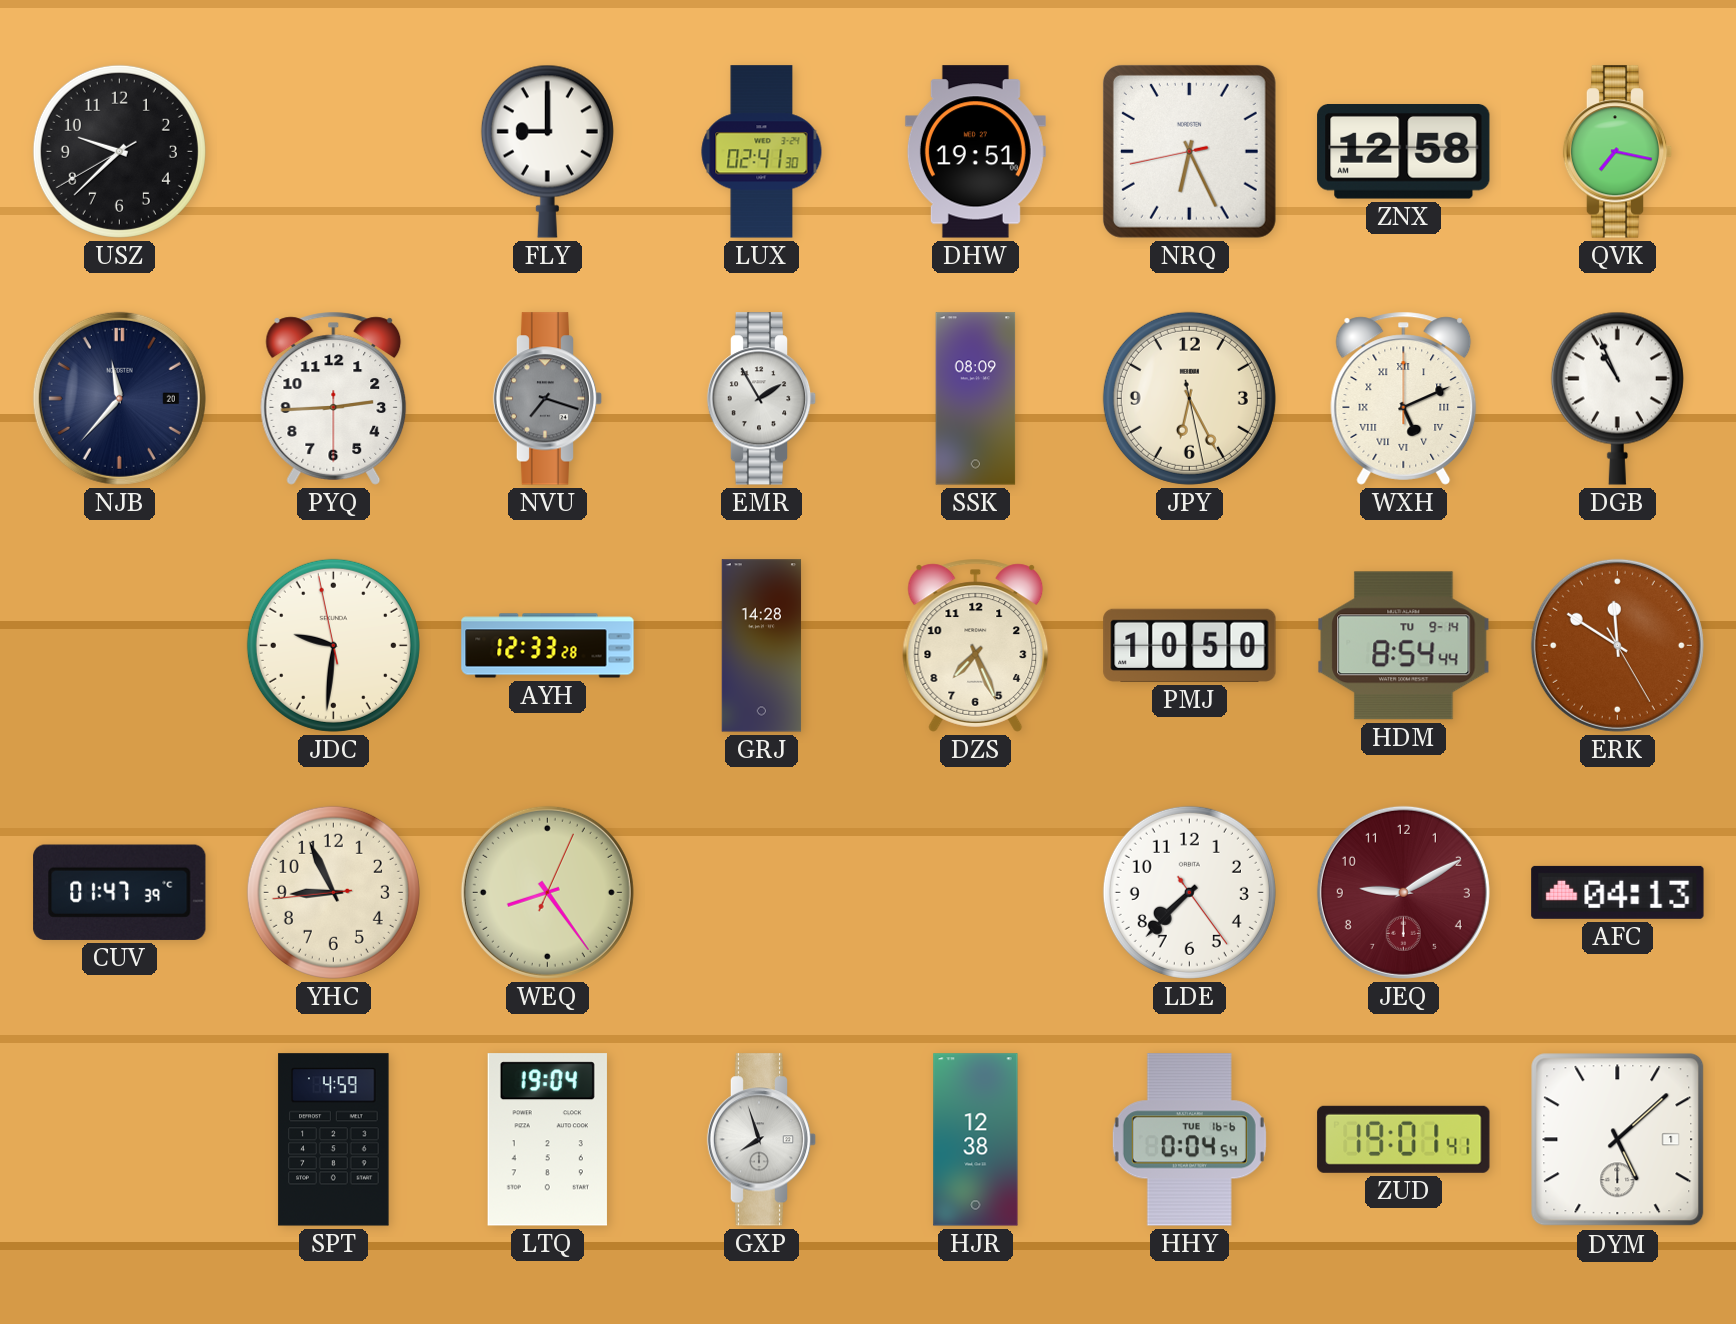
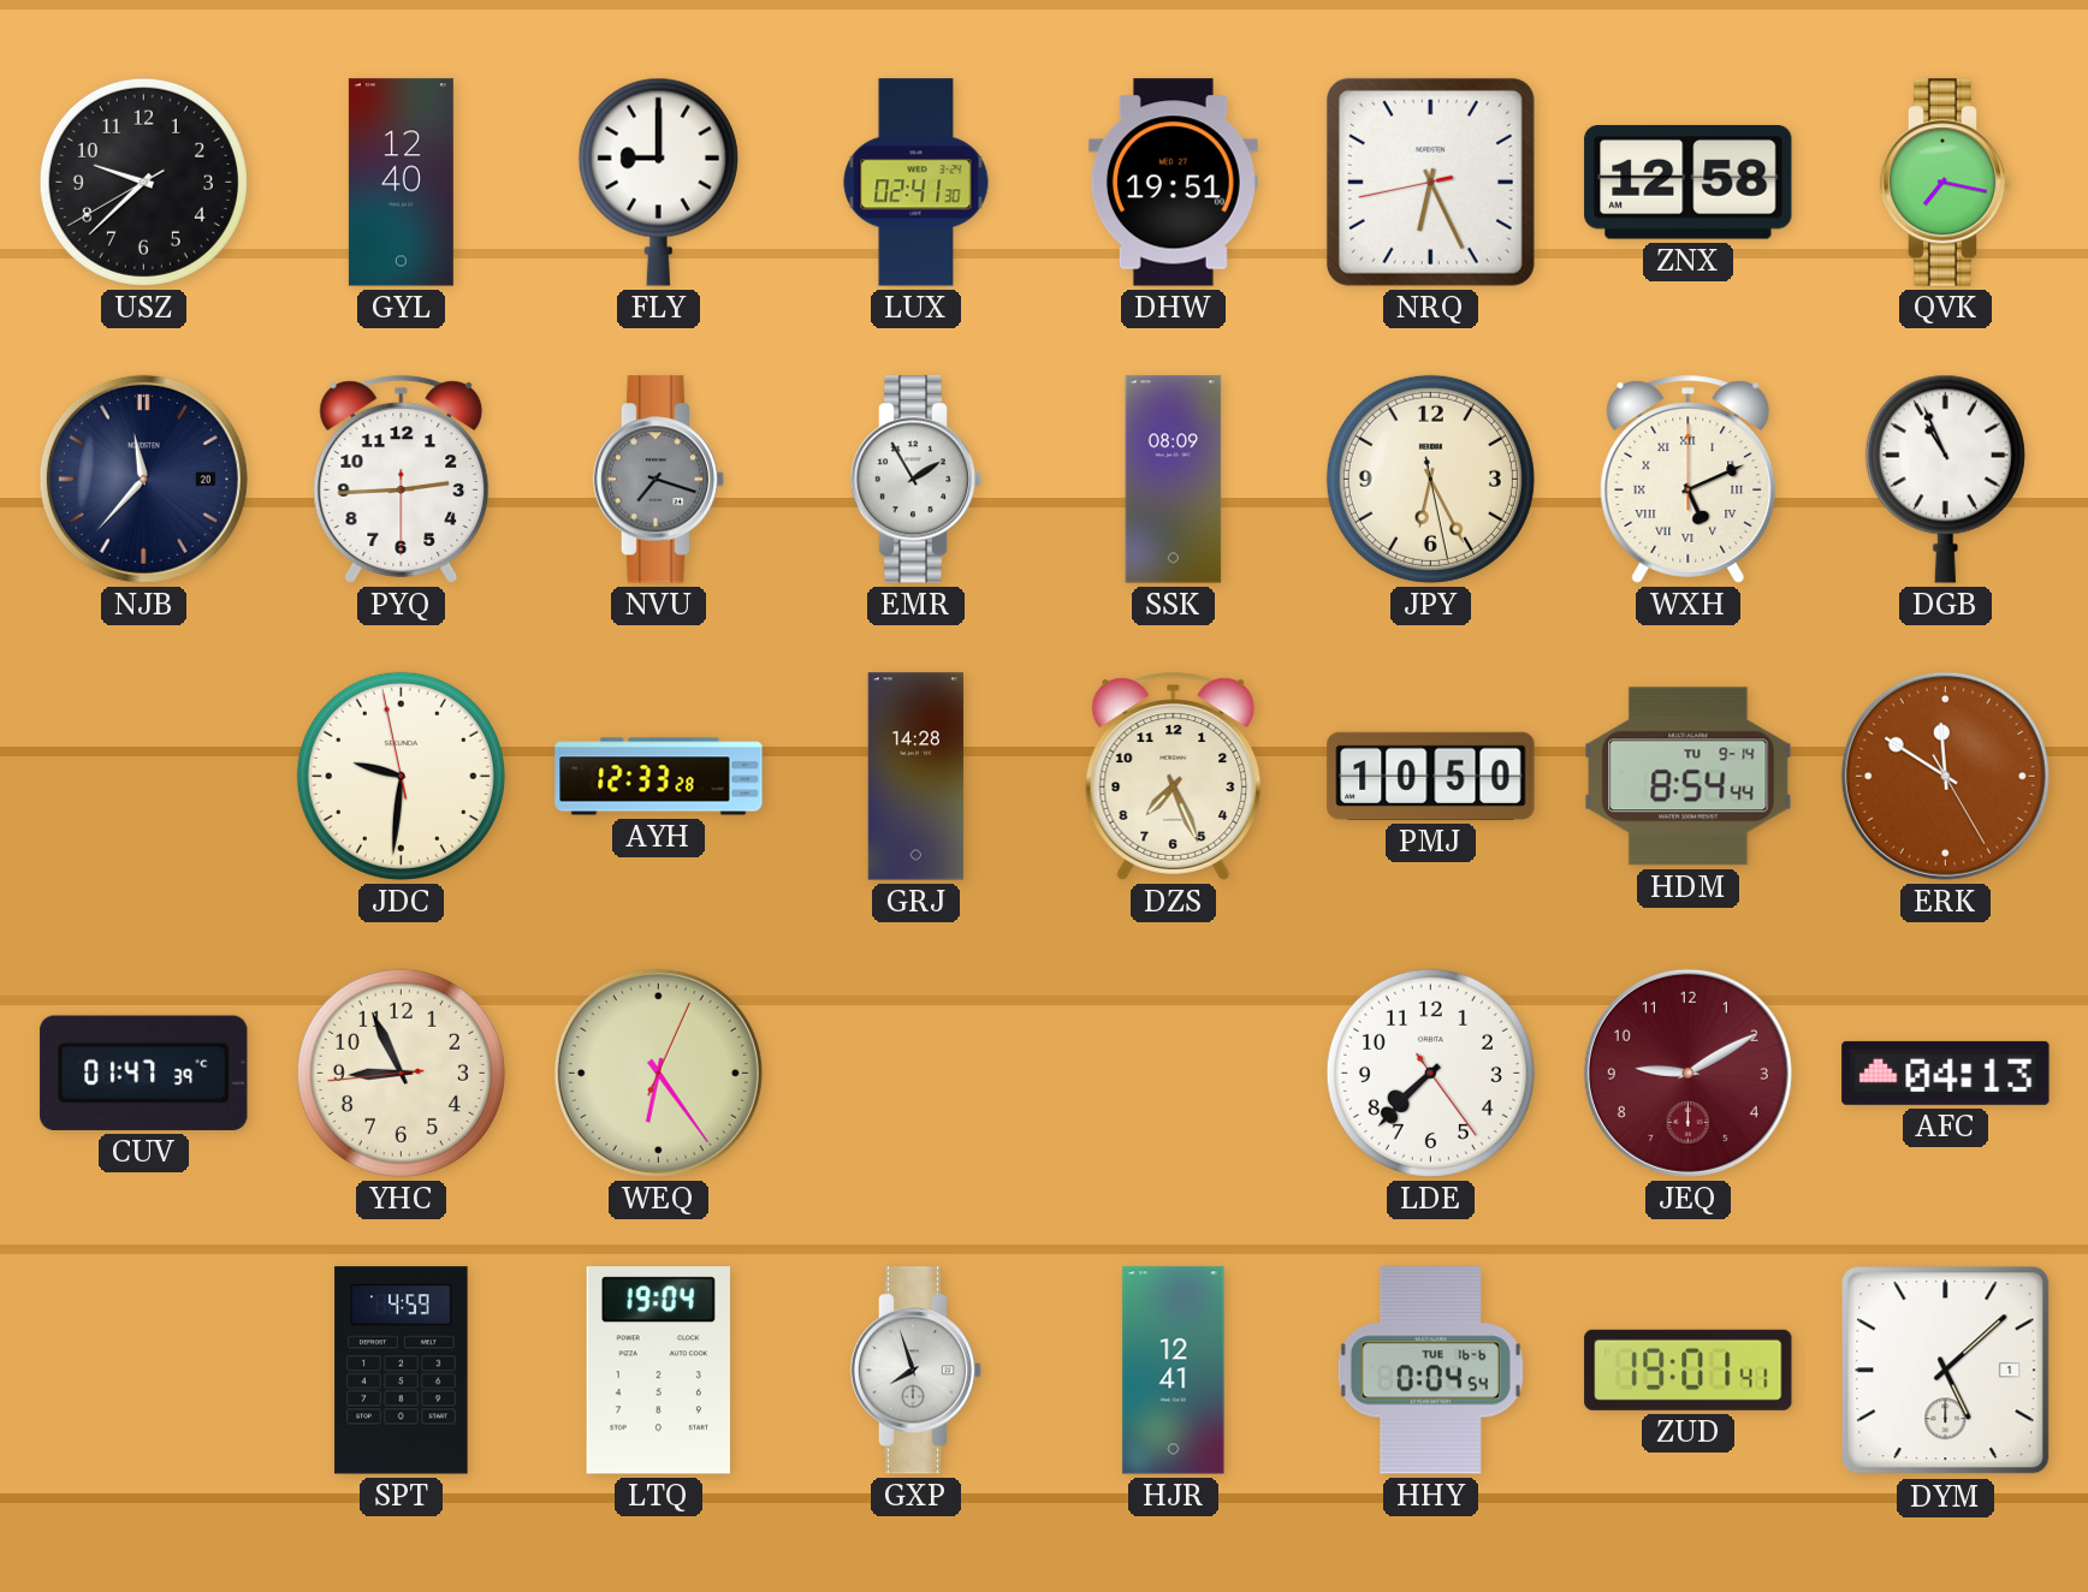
GYL: none -> 12:40 (401, 183)
WEQ: 8:24 -> 6:24 (658, 1073)
HJR: 12:38 -> 12:41 (1174, 1371)
